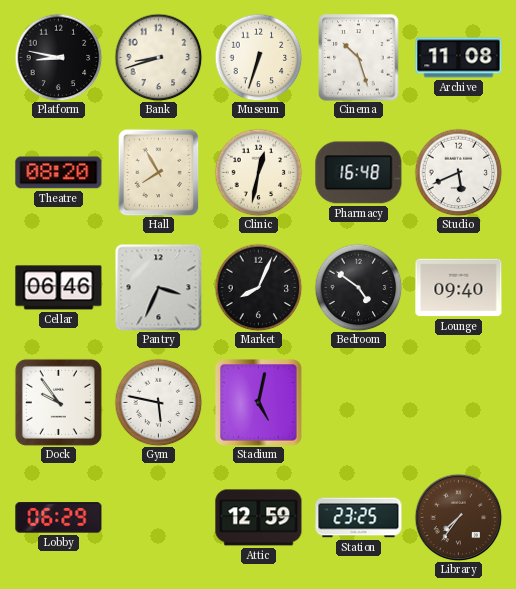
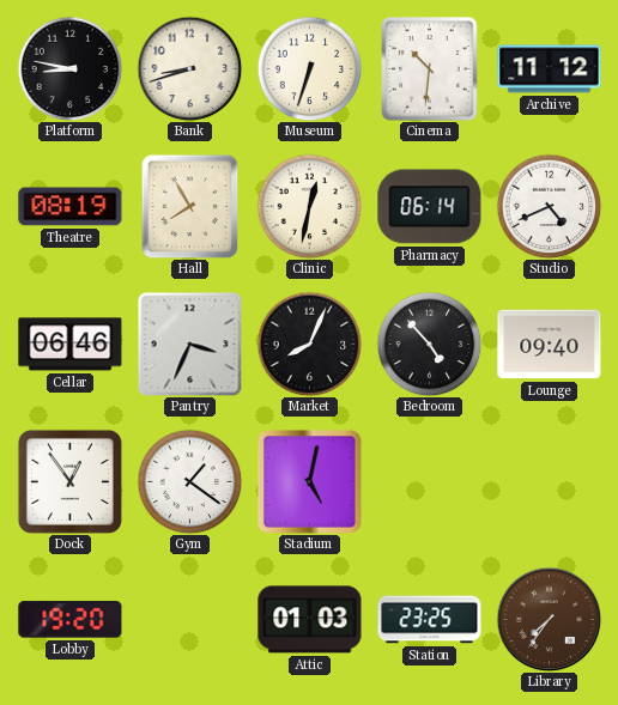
Cinema: 10:27 -> 10:31 (430, 69)
Archive: 11:08 -> 11:12 (550, 69)
Theatre: 08:20 -> 08:19 (71, 207)
Pharmacy: 16:48 -> 06:14 (430, 207)
Studio: 5:41 -> 4:41 (549, 206)
Bedroom: 4:51 -> 4:53 (429, 344)
Dock: 9:54 -> 12:54 (69, 481)
Gym: 5:47 -> 1:21 (189, 481)
Lobby: 06:29 -> 19:20 (71, 620)
Attic: 12:59 -> 01:03 (310, 620)
